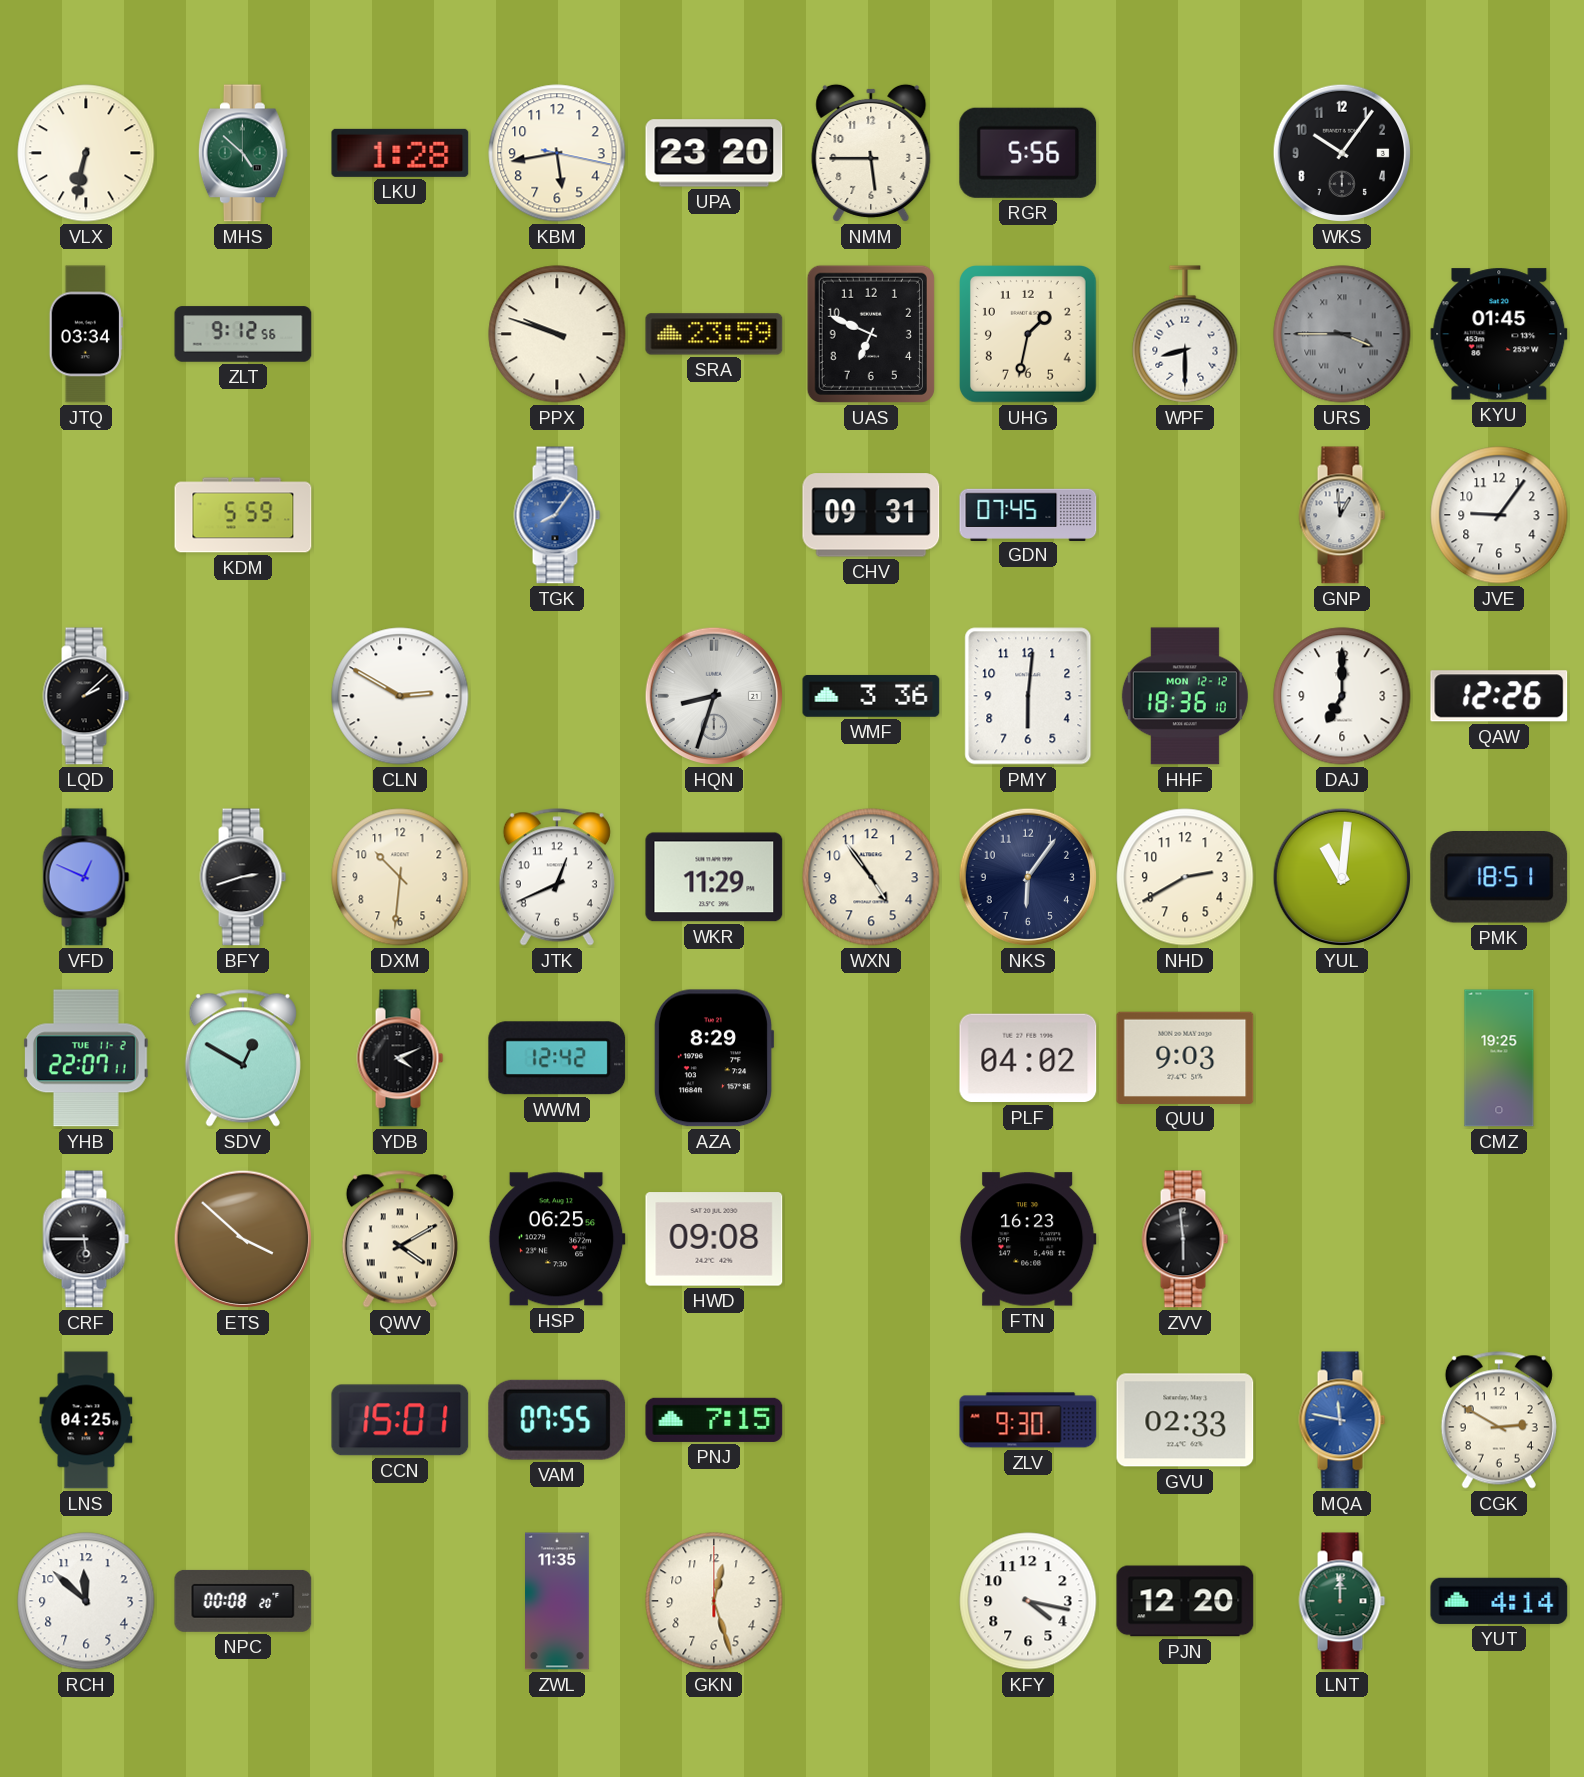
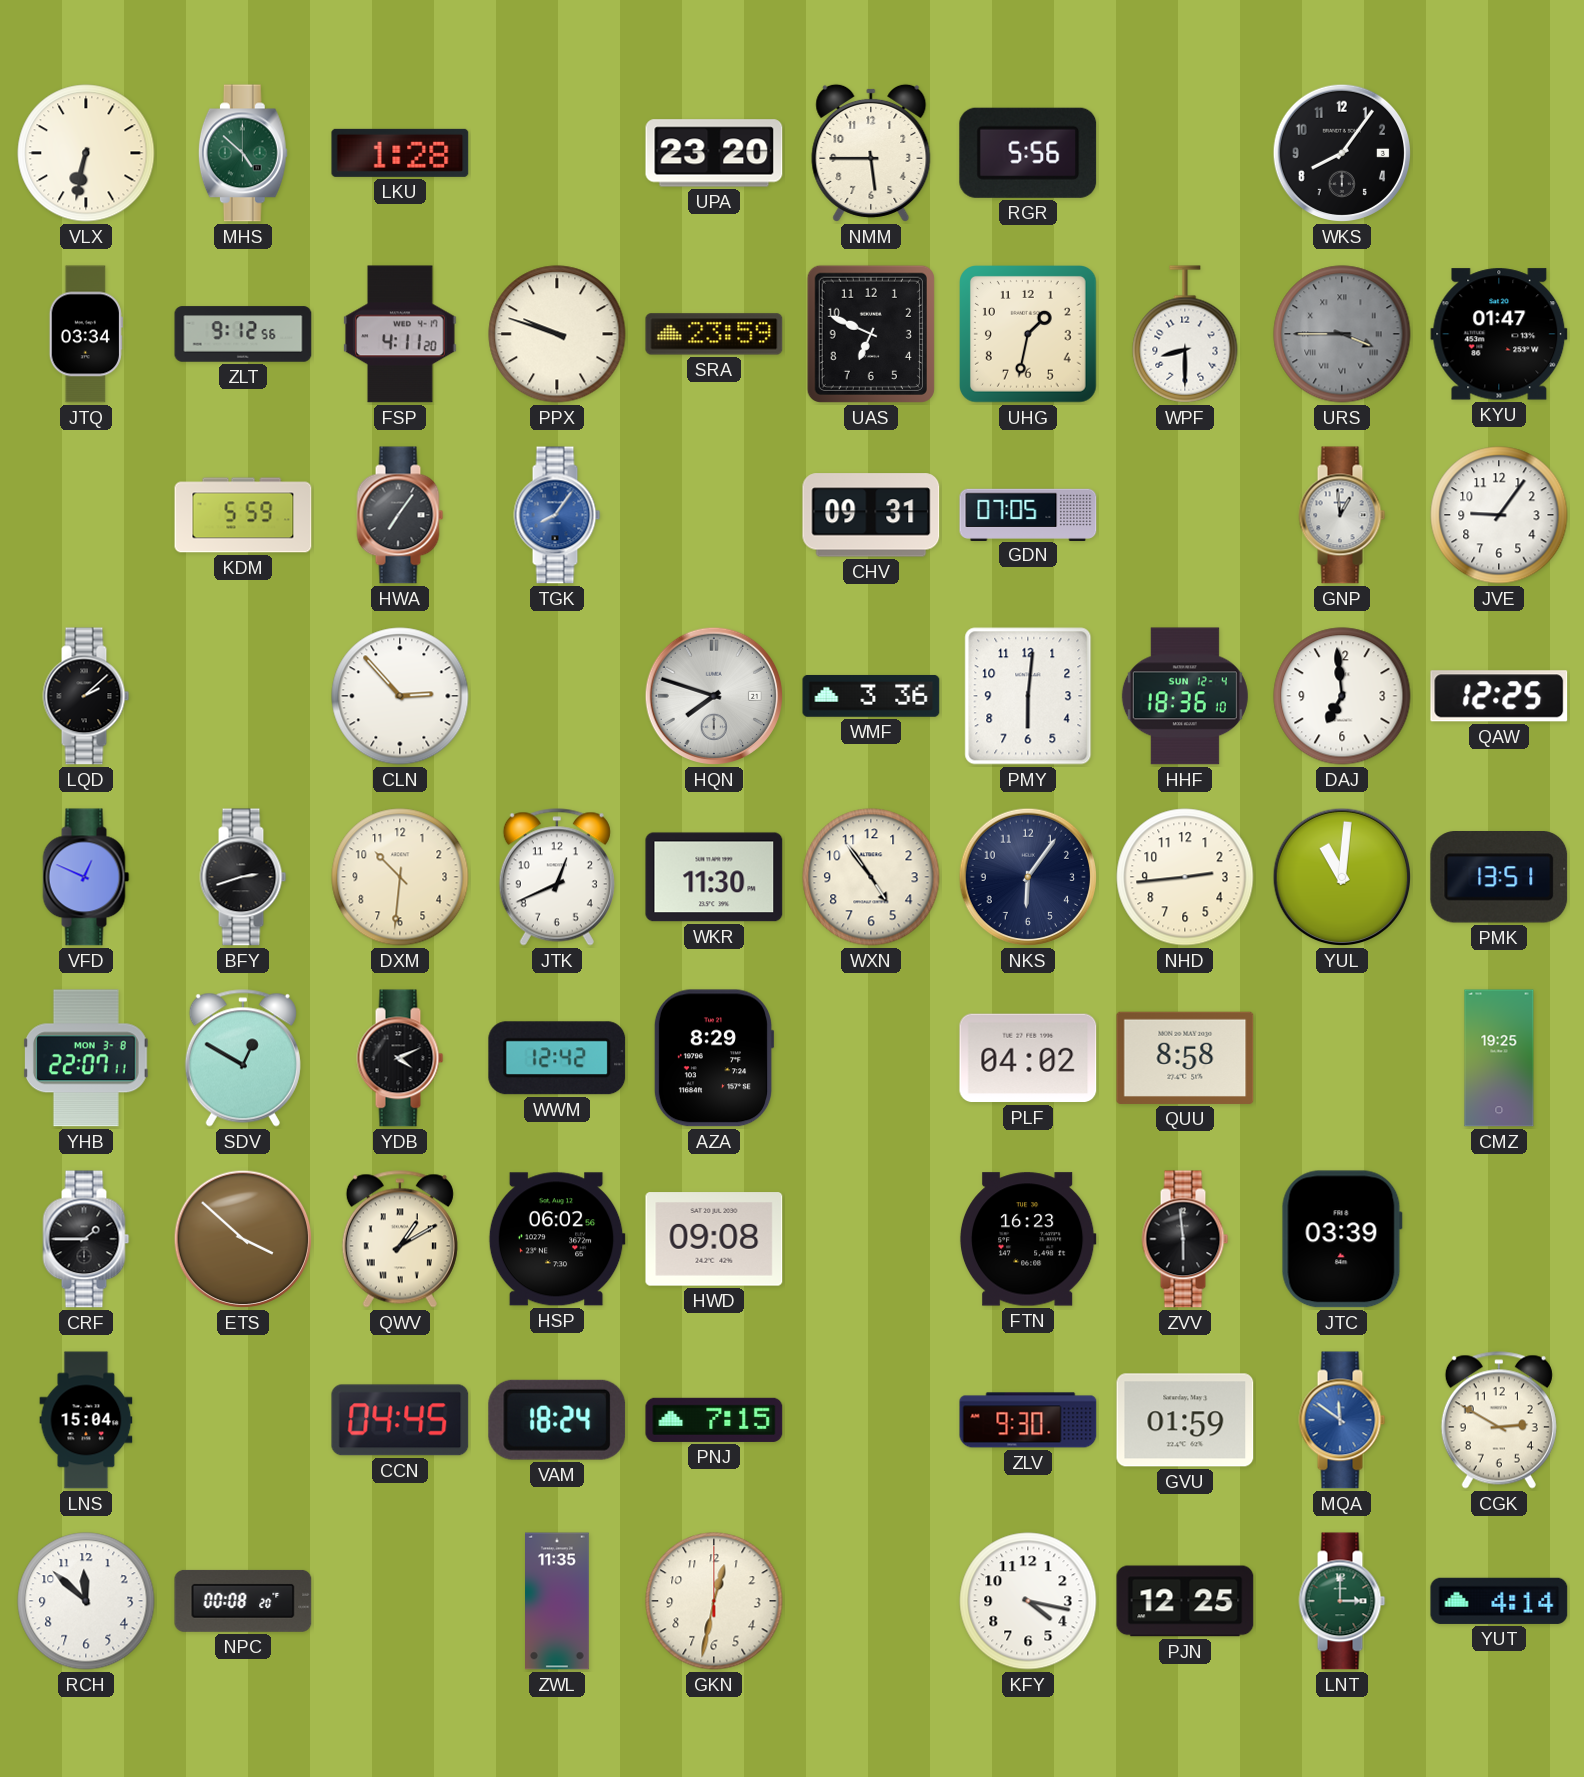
KBM: 5:43 -> none (557, 153)
WKS: 10:06 -> 8:06 (1342, 153)
FSP: none -> 4:11 (400, 334)
KYU: 01:45 -> 01:47 (1499, 334)
HWA: none -> 7:06 (400, 515)
GDN: 07:45 -> 07:05 (1028, 514)
CLN: 2:50 -> 2:53 (400, 696)
HQN: 8:33 -> 7:48 (714, 696)
HHF date: MON 12-12 -> SUN 12-4 (1185, 696)
DAJ: 7:00 -> 6:59 (1342, 696)
QAW: 12:26 -> 12:25 (1499, 696)
WKR: 11:29 -> 11:30 (714, 877)
NHD: 2:40 -> 2:44 (1185, 877)
PMK: 18:51 -> 13:51 (1499, 878)
YHB date: TUE 11-2 -> MON 3-8 (86, 1058)
QUU: 9:03 -> 8:58 (1185, 1058)
CRF: 5:45 -> 1:45 (86, 1239)
QWV: 4:10 -> 1:10 (400, 1239)
HSP: 06:25 -> 06:02 (557, 1239)
JTC: none -> 03:39 (1342, 1239)
LNS: 04:25 -> 15:04 (86, 1420)
CCN: 15:01 -> 04:45 (400, 1420)
VAM: 07:55 -> 18:24 (557, 1420)
GVU: 02:33 -> 01:59 (1185, 1420)
MQA: 11:47 -> 11:51 (1342, 1420)
GKN: 12:27 -> 12:32 (714, 1601)
PJN: 12:20 -> 12:25 (1185, 1601)
LNT: 12:00 -> 3:00 (1342, 1601)
